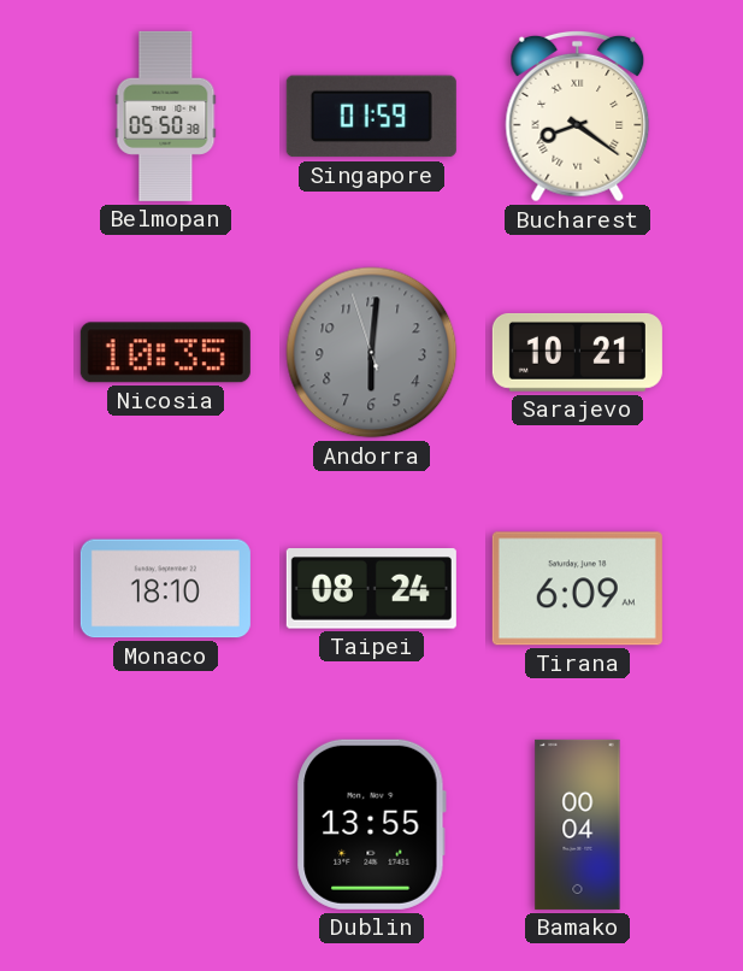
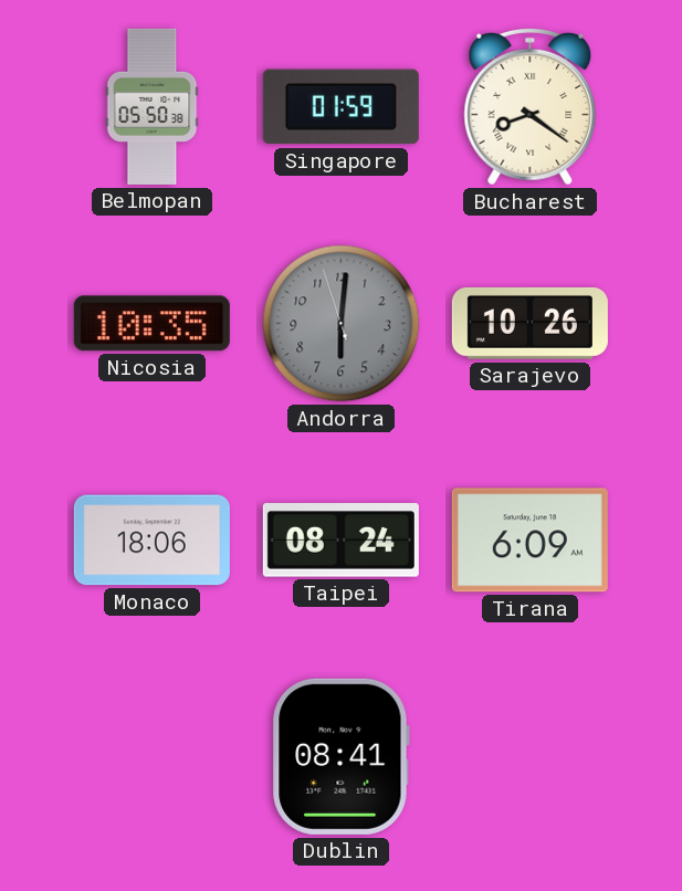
Sarajevo: 10:21 -> 10:26 (529, 323)
Monaco: 18:10 -> 18:06 (151, 541)
Dublin: 13:55 -> 08:41 (340, 756)
Bamako: 00:04 -> none (578, 824)
